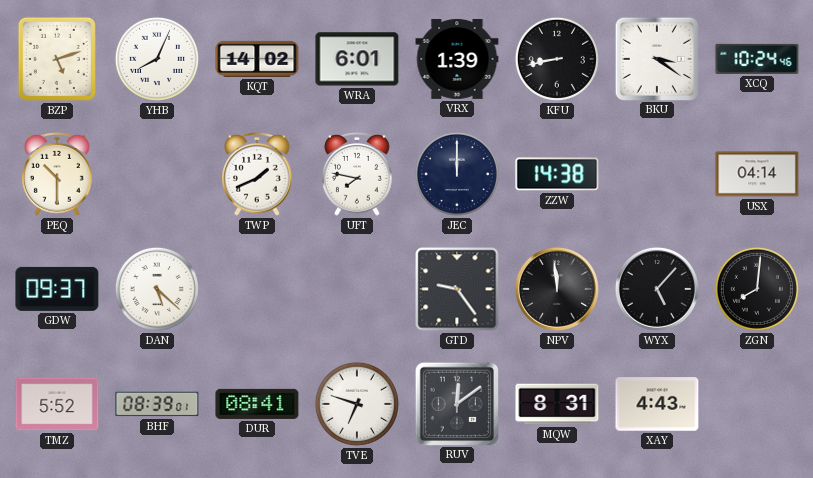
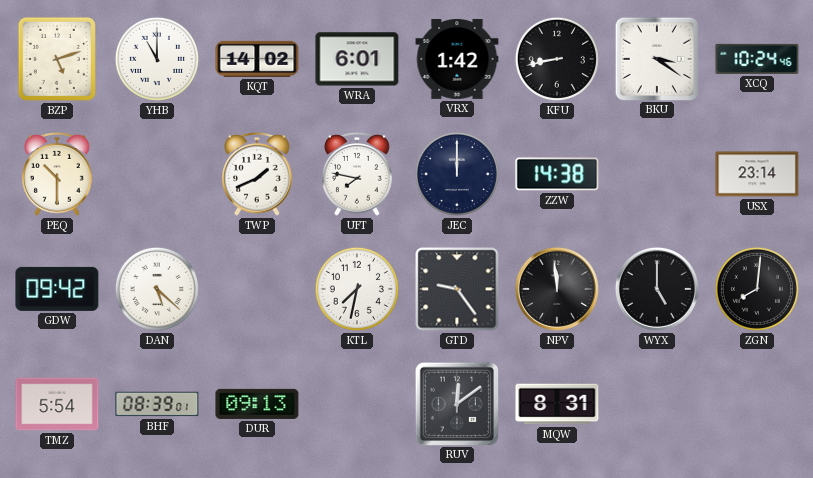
YHB: 8:04 -> 11:00 (157, 59)
VRX: 1:39 -> 1:42 (457, 59)
USX: 04:14 -> 23:14 (757, 174)
GDW: 09:37 -> 09:42 (57, 289)
KTL: none -> 7:32 (357, 289)
WYX: 5:07 -> 5:00 (657, 289)
TMZ: 5:52 -> 5:54 (57, 404)
DUR: 08:41 -> 09:13 (257, 404)
TVE: 6:48 -> none (357, 404)
XAY: 4:43 -> none (657, 404)
